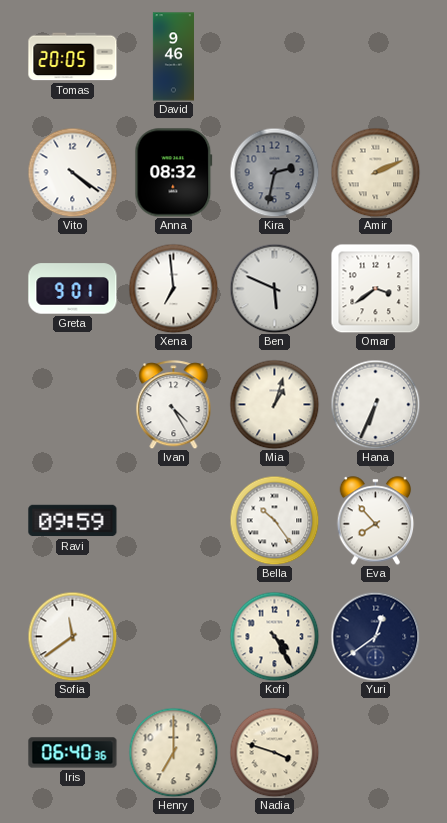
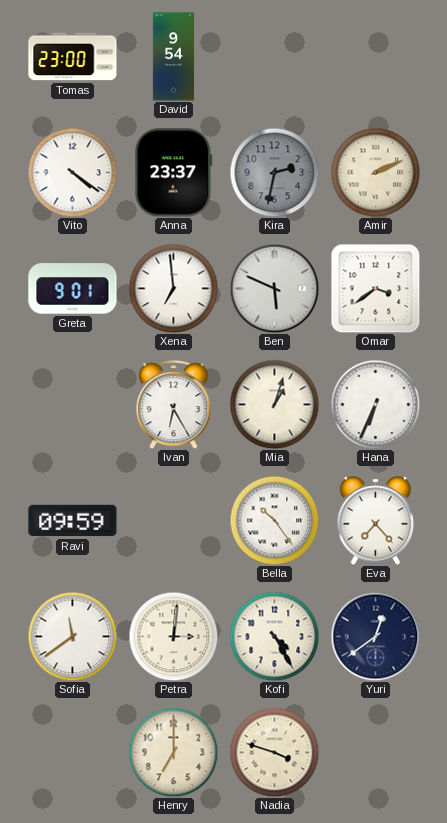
Tomas: 20:05 -> 23:00 (73, 57)
David: 9:46 -> 9:54 (173, 57)
Anna: 08:32 -> 23:37 (174, 173)
Ivan: 4:25 -> 6:25 (174, 405)
Eva: 7:53 -> 7:23 (376, 521)
Petra: none -> 3:01 (173, 636)
Iris: 06:40 -> none (73, 753)
